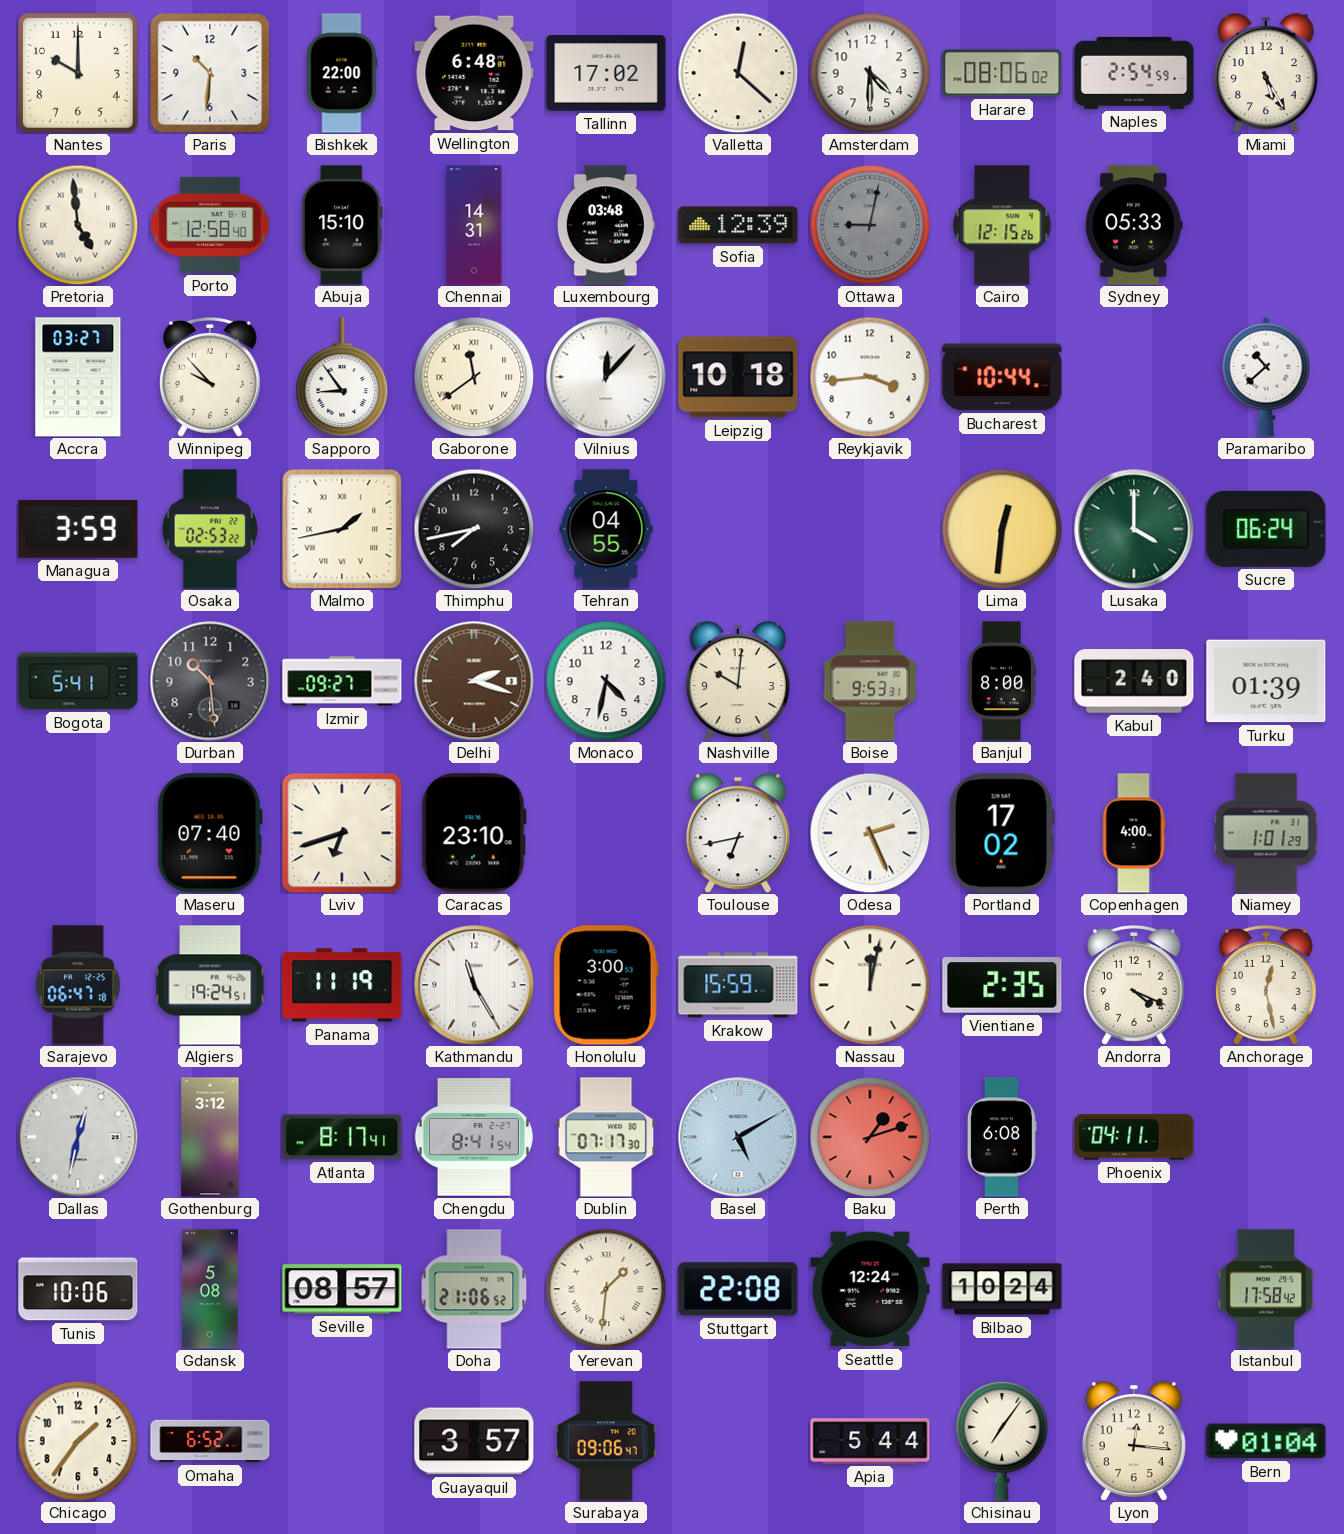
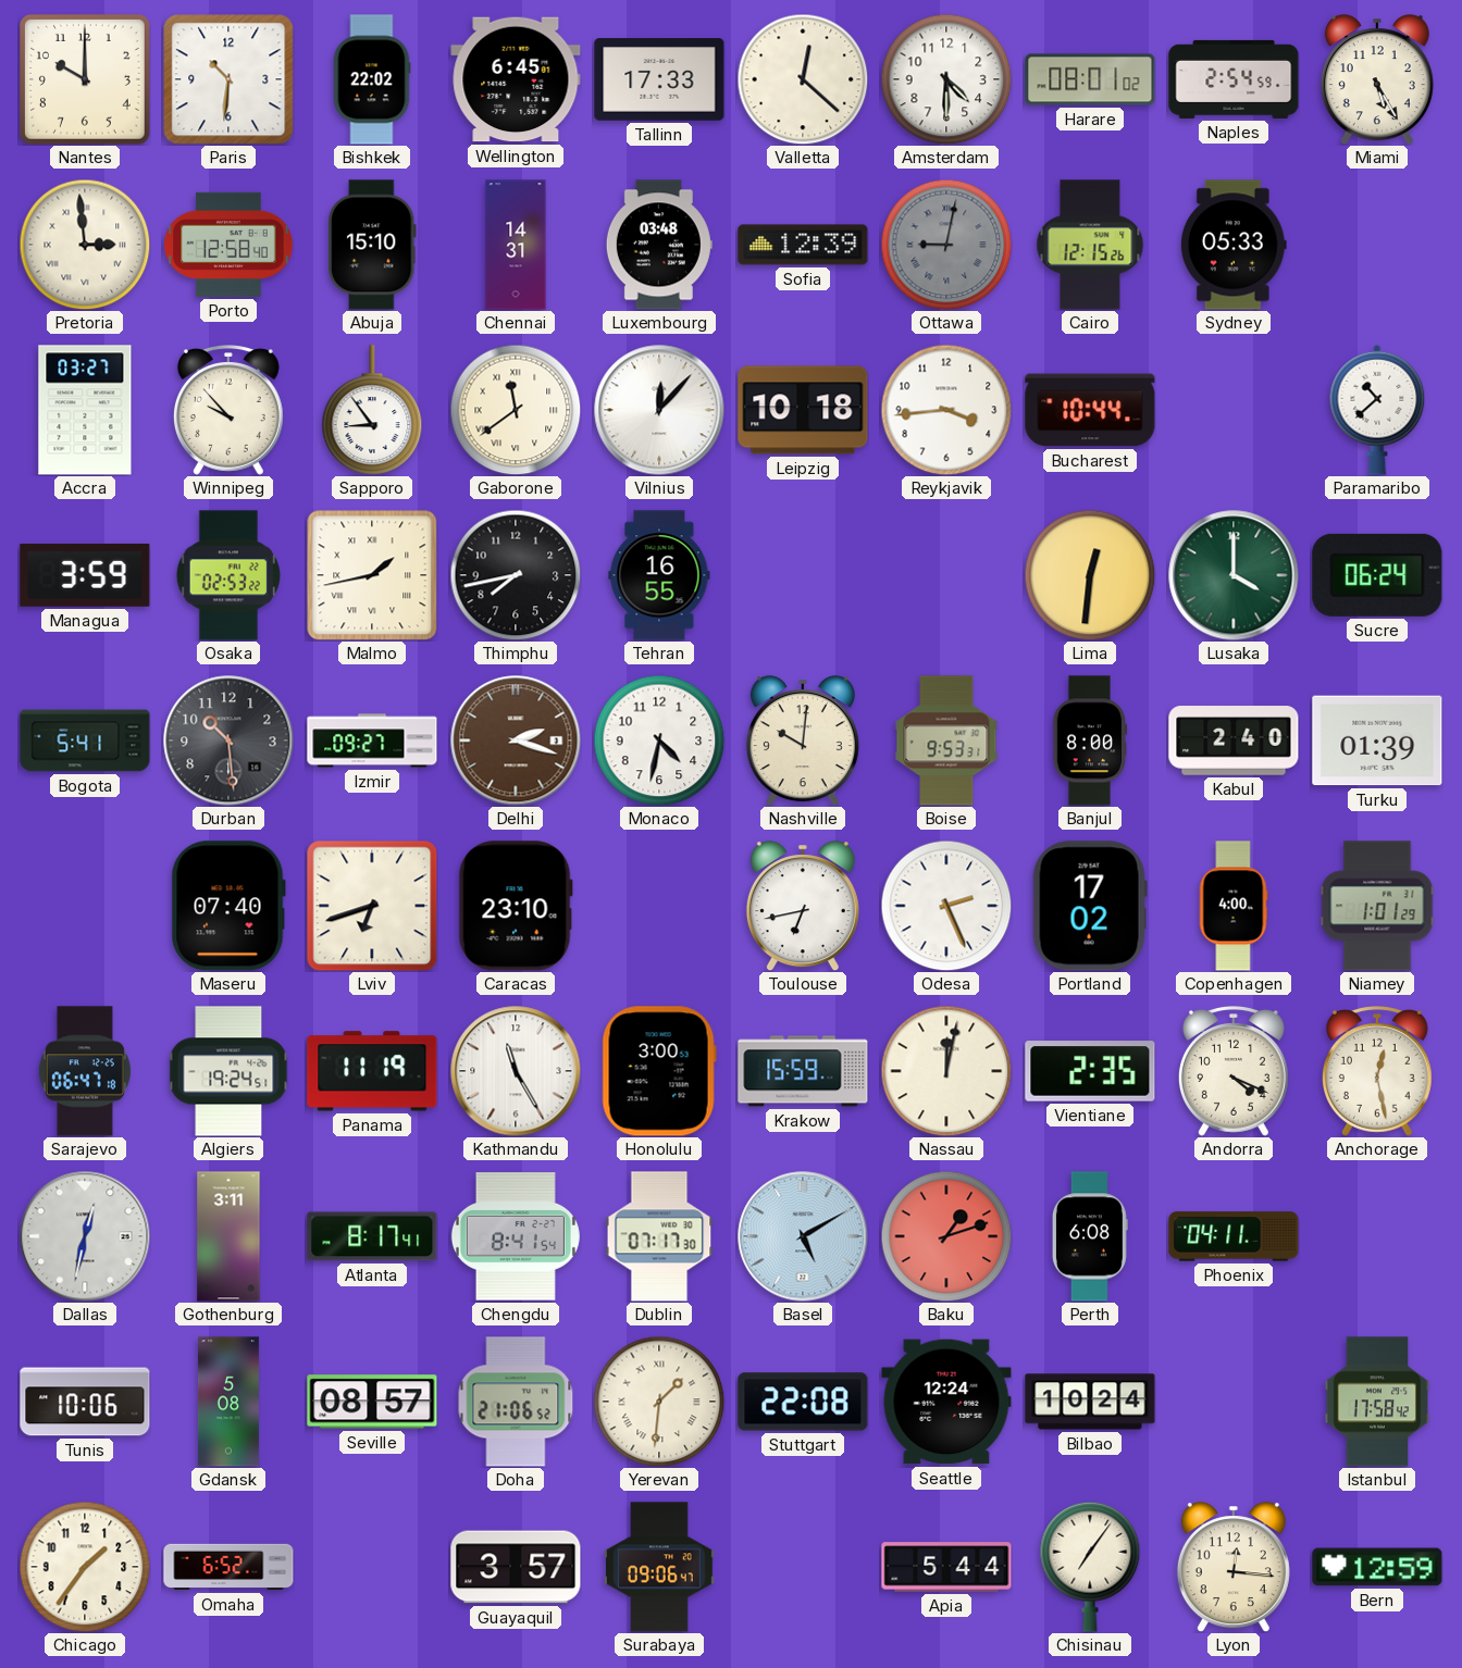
Bishkek: 22:00 -> 22:02 (372, 79)
Wellington: 6:48 -> 6:45 (516, 79)
Tallinn: 17:02 -> 17:33 (659, 79)
Harare: 08:06 -> 08:01 (1090, 79)
Pretoria: 4:59 -> 2:59 (85, 245)
Tehran: 04:55 -> 16:55 (659, 575)
Gothenburg: 3:12 -> 3:11 (228, 1236)
Bern: 01:04 -> 12:59 (1377, 1567)
